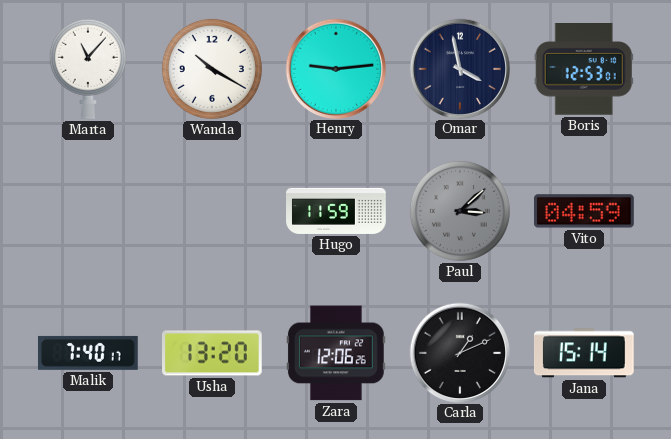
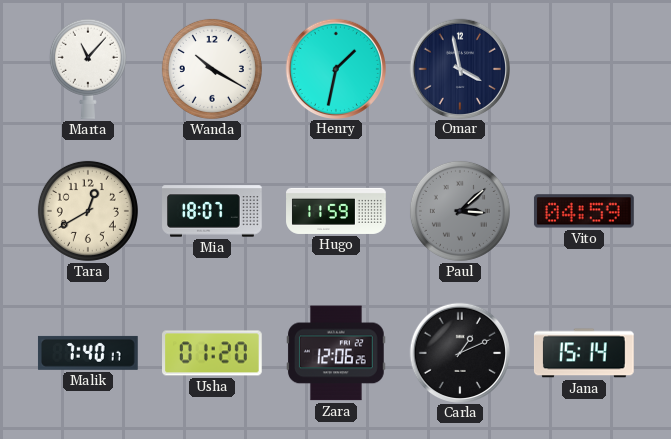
Henry: 9:14 -> 1:32 (335, 68)
Boris: 12:53 -> none (584, 70)
Tara: none -> 12:40 (88, 211)
Mia: none -> 18:07 (213, 211)
Usha: 13:20 -> 01:20 (213, 353)
